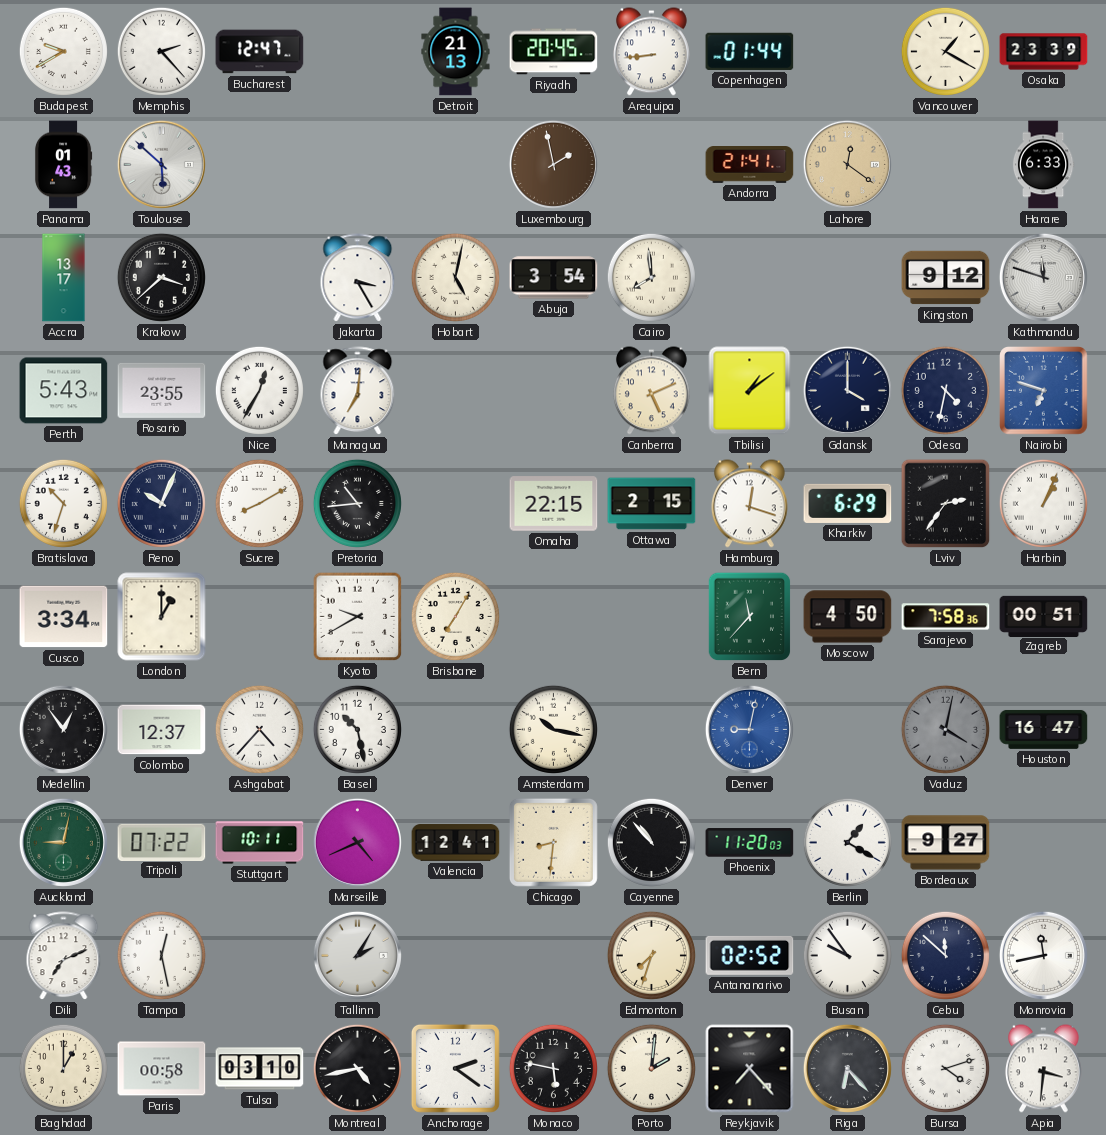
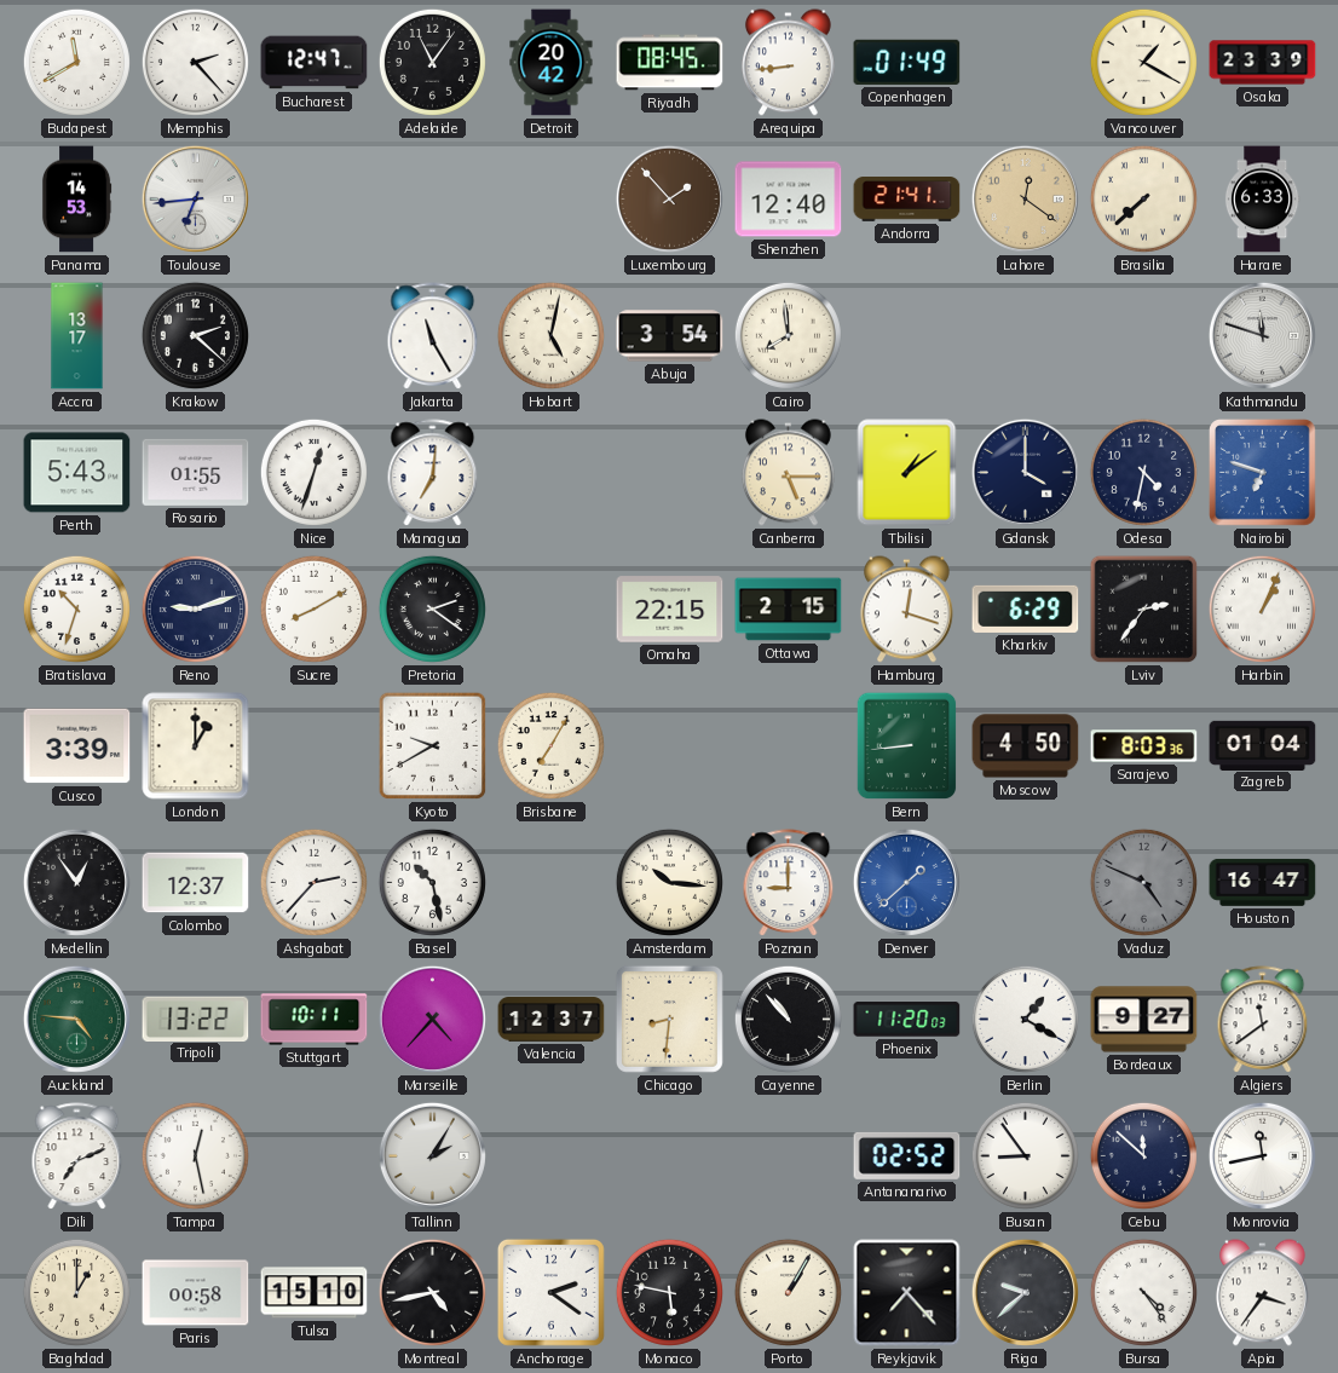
Budapest: 9:40 -> 11:40 (76, 62)
Adelaide: none -> 11:06 (432, 62)
Detroit: 21:13 -> 20:42 (552, 63)
Riyadh: 20:45 -> 08:45 (670, 63)
Copenhagen: 01:44 -> 01:49 (907, 62)
Panama: 01:43 -> 14:53 (76, 200)
Toulouse: 5:52 -> 6:44 (195, 198)
Luxembourg: 1:58 -> 1:53 (669, 198)
Shenzhen: none -> 12:40 (789, 200)
Brasilia: none -> 7:38 (1143, 198)
Krakow: 3:38 -> 2:22 (195, 335)
Jakarta: 3:25 -> 11:25 (433, 336)
Kingston: 9:12 -> none (946, 278)
Rosario: 23:55 -> 01:55 (196, 472)
Nice: 12:35 -> 12:33 (313, 472)
Canberra: 5:11 -> 5:15 (788, 473)
Reno: 10:04 -> 9:12 (195, 608)
Pretoria: 10:44 -> 2:21 (432, 608)
Cusco: 3:34 -> 3:39 (77, 746)
Bern: 11:37 -> 8:44 (907, 746)
Sarajevo: 7:58 -> 8:03 (1144, 746)
Zagreb: 00:51 -> 01:04 (1263, 745)
Ashgabat: 4:37 -> 2:37 (313, 882)
Amsterdam: 10:17 -> 10:16 (669, 882)
Poznan: none -> 9:00 (789, 883)
Denver: 9:02 -> 1:38 (906, 882)
Vaduz: 4:02 -> 4:49 (1143, 882)
Auckland: 9:02 -> 4:46 (76, 1019)
Tripoli: 07:22 -> 13:22 (196, 1019)
Marseille: 4:41 -> 4:37 (432, 1019)
Valencia: 12:41 -> 12:37 (552, 1020)
Algiers: none -> 11:39 (1263, 1020)
Edmonton: 7:33 -> none (651, 955)
Busan: 9:54 -> 8:54 (1025, 1155)
Tulsa: 03:10 -> 15:10 (315, 1293)
Porto: 2:01 -> 1:05 (788, 1292)
Riga: 6:23 -> 9:38 (1025, 1292)
Bursa: 4:12 -> 4:24 (1143, 1292)
Apia: 3:31 -> 3:36 (1262, 1293)
